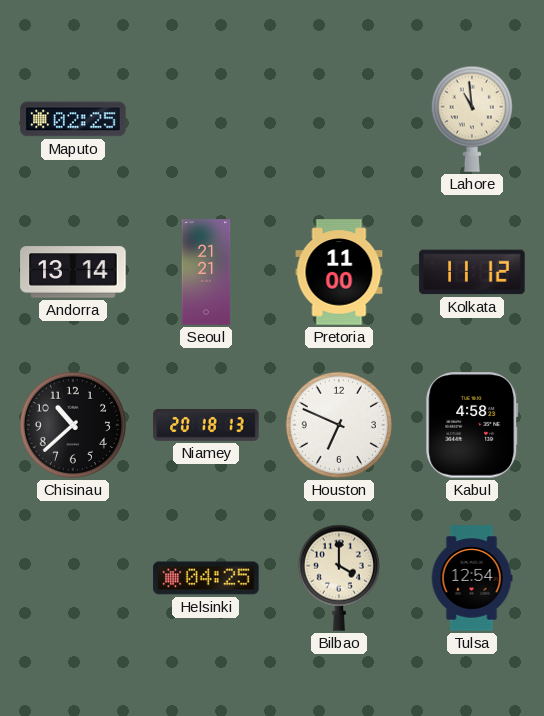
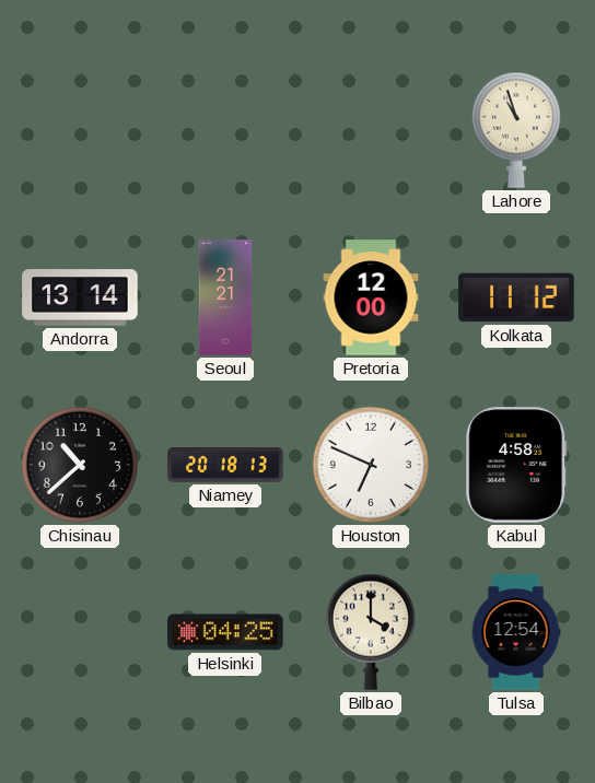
Maputo: 02:25 -> none (73, 119)
Lahore: 10:59 -> 10:57 (516, 130)
Pretoria: 11:00 -> 12:00 (371, 297)
